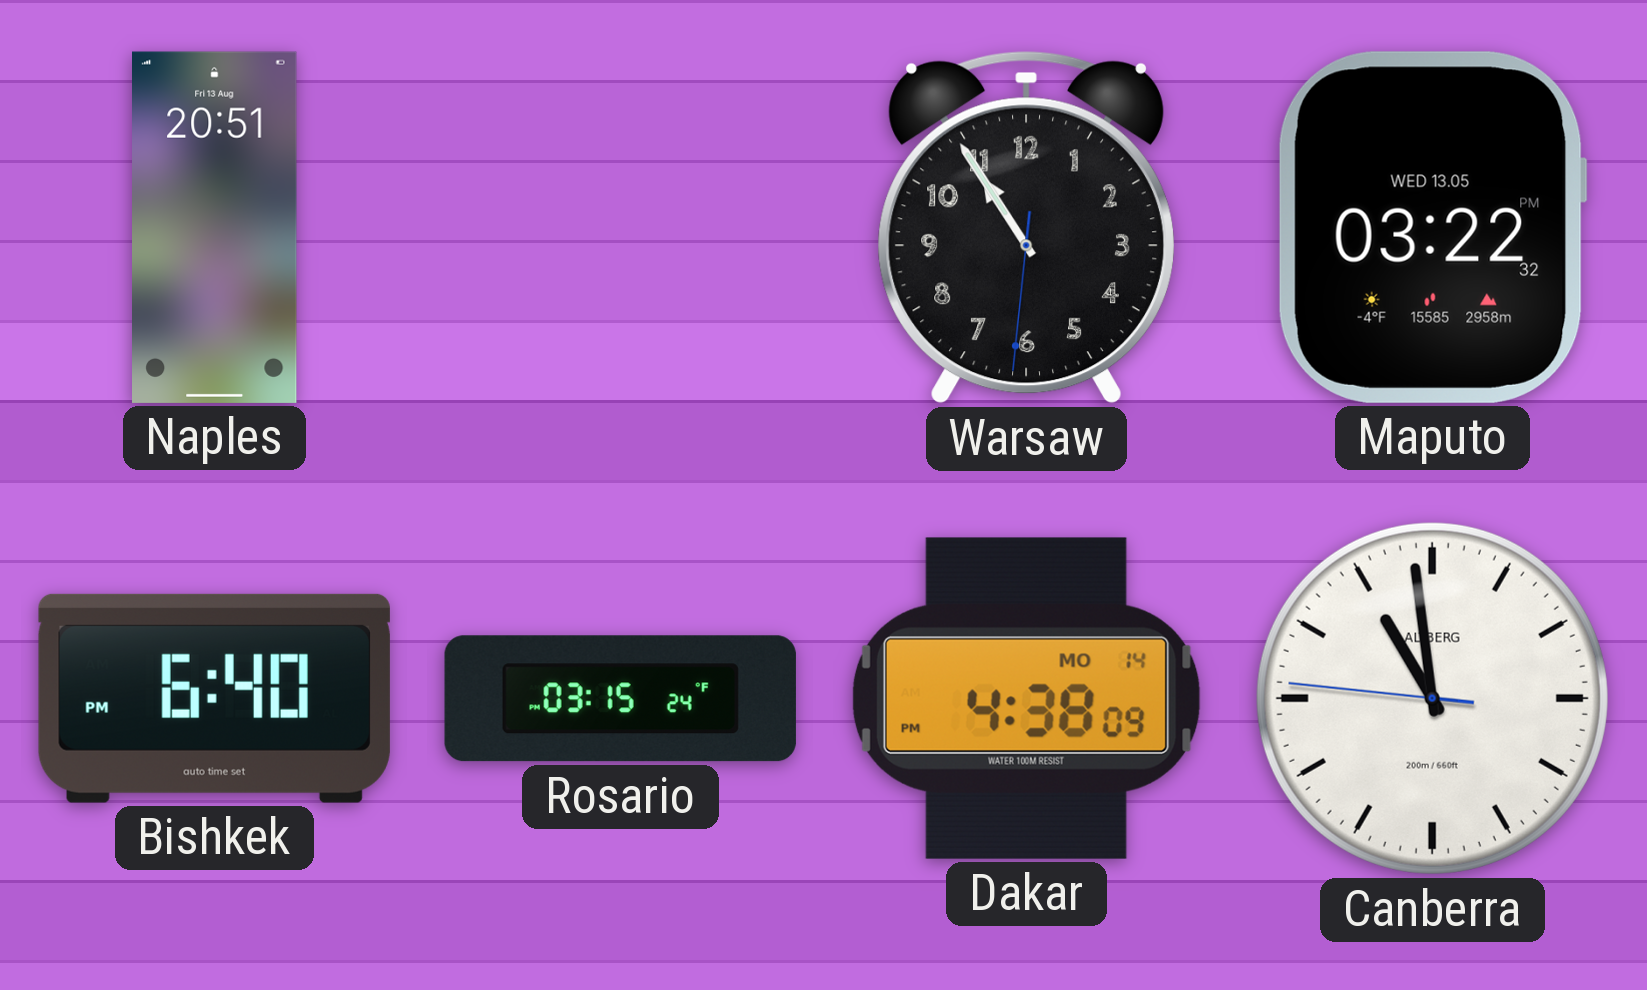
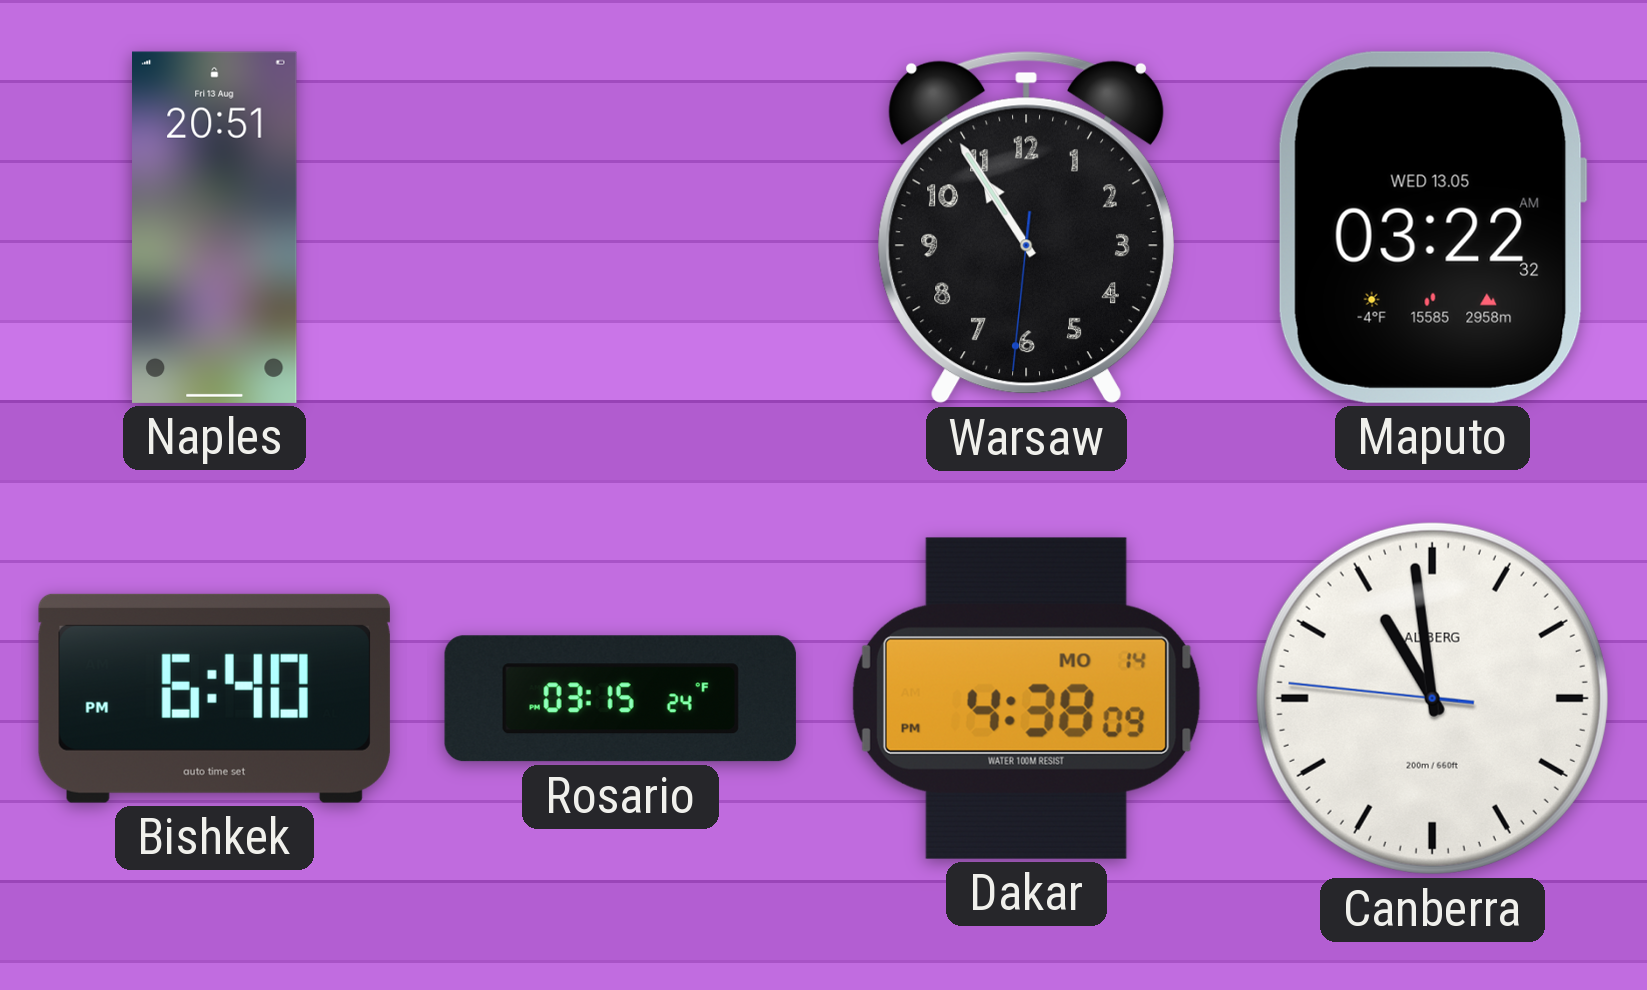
Maputo: 03:22:32 PM -> 03:22:32 AM (1432, 227)
